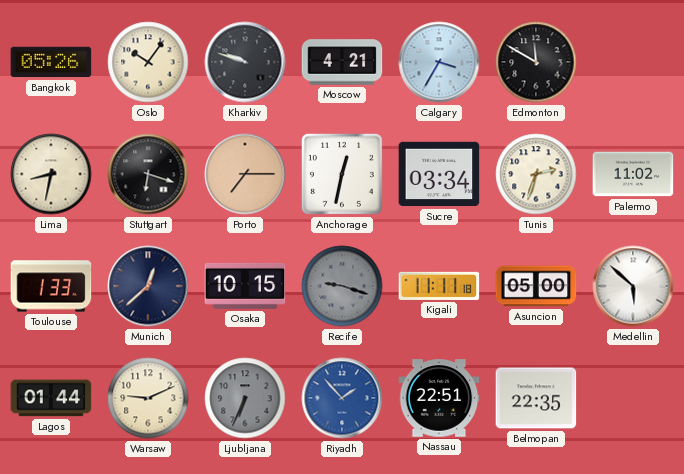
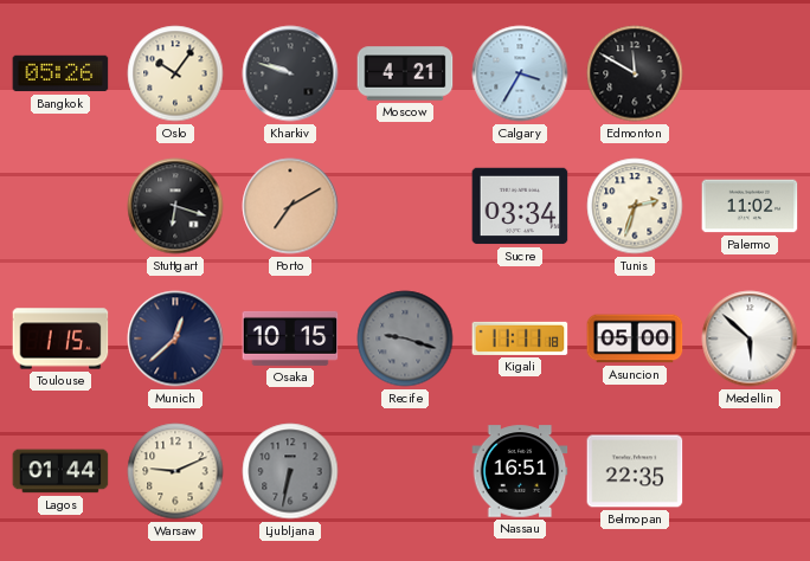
Lima: 8:32 -> none (51, 174)
Porto: 7:15 -> 7:10 (290, 206)
Anchorage: 12:32 -> none (342, 174)
Toulouse: 1:33 -> 1:15 (60, 338)
Ljubljana: 6:34 -> 6:32 (290, 471)
Riyadh: 1:53 -> none (342, 398)
Nassau: 22:51 -> 16:51 (520, 471)
